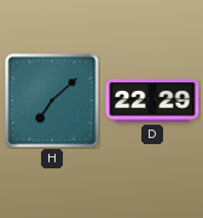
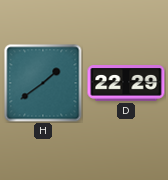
H: 7:08 -> 1:39 (43, 83)
